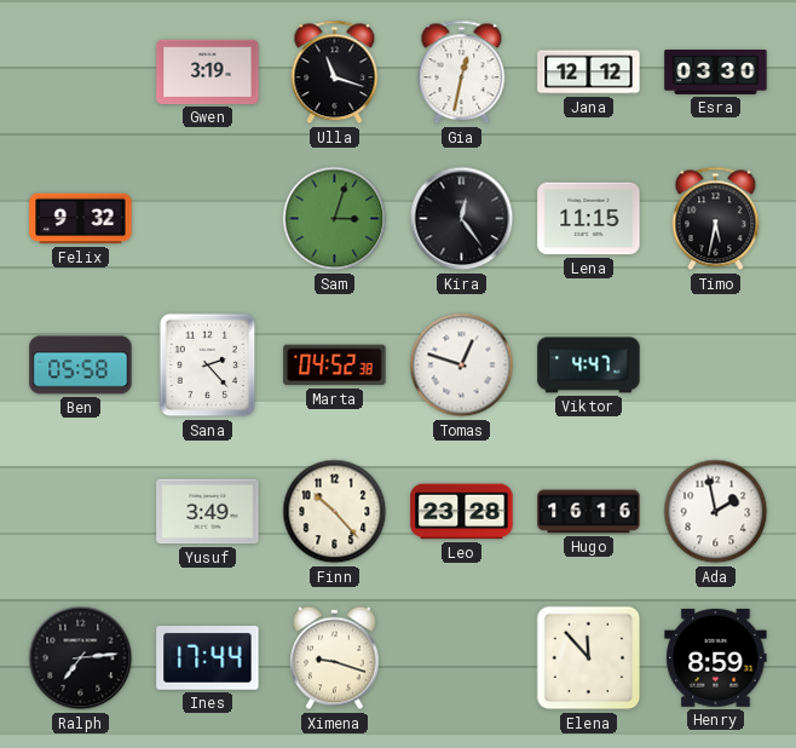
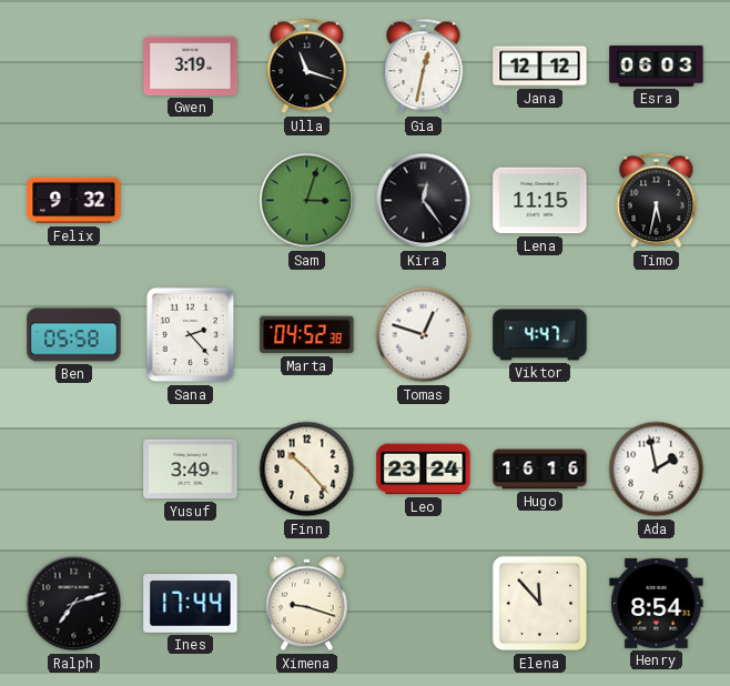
Esra: 03:30 -> 06:03 (657, 67)
Leo: 23:28 -> 23:24 (424, 470)
Ralph: 7:14 -> 7:12 (74, 604)
Henry: 8:59 -> 8:54 (657, 603)
